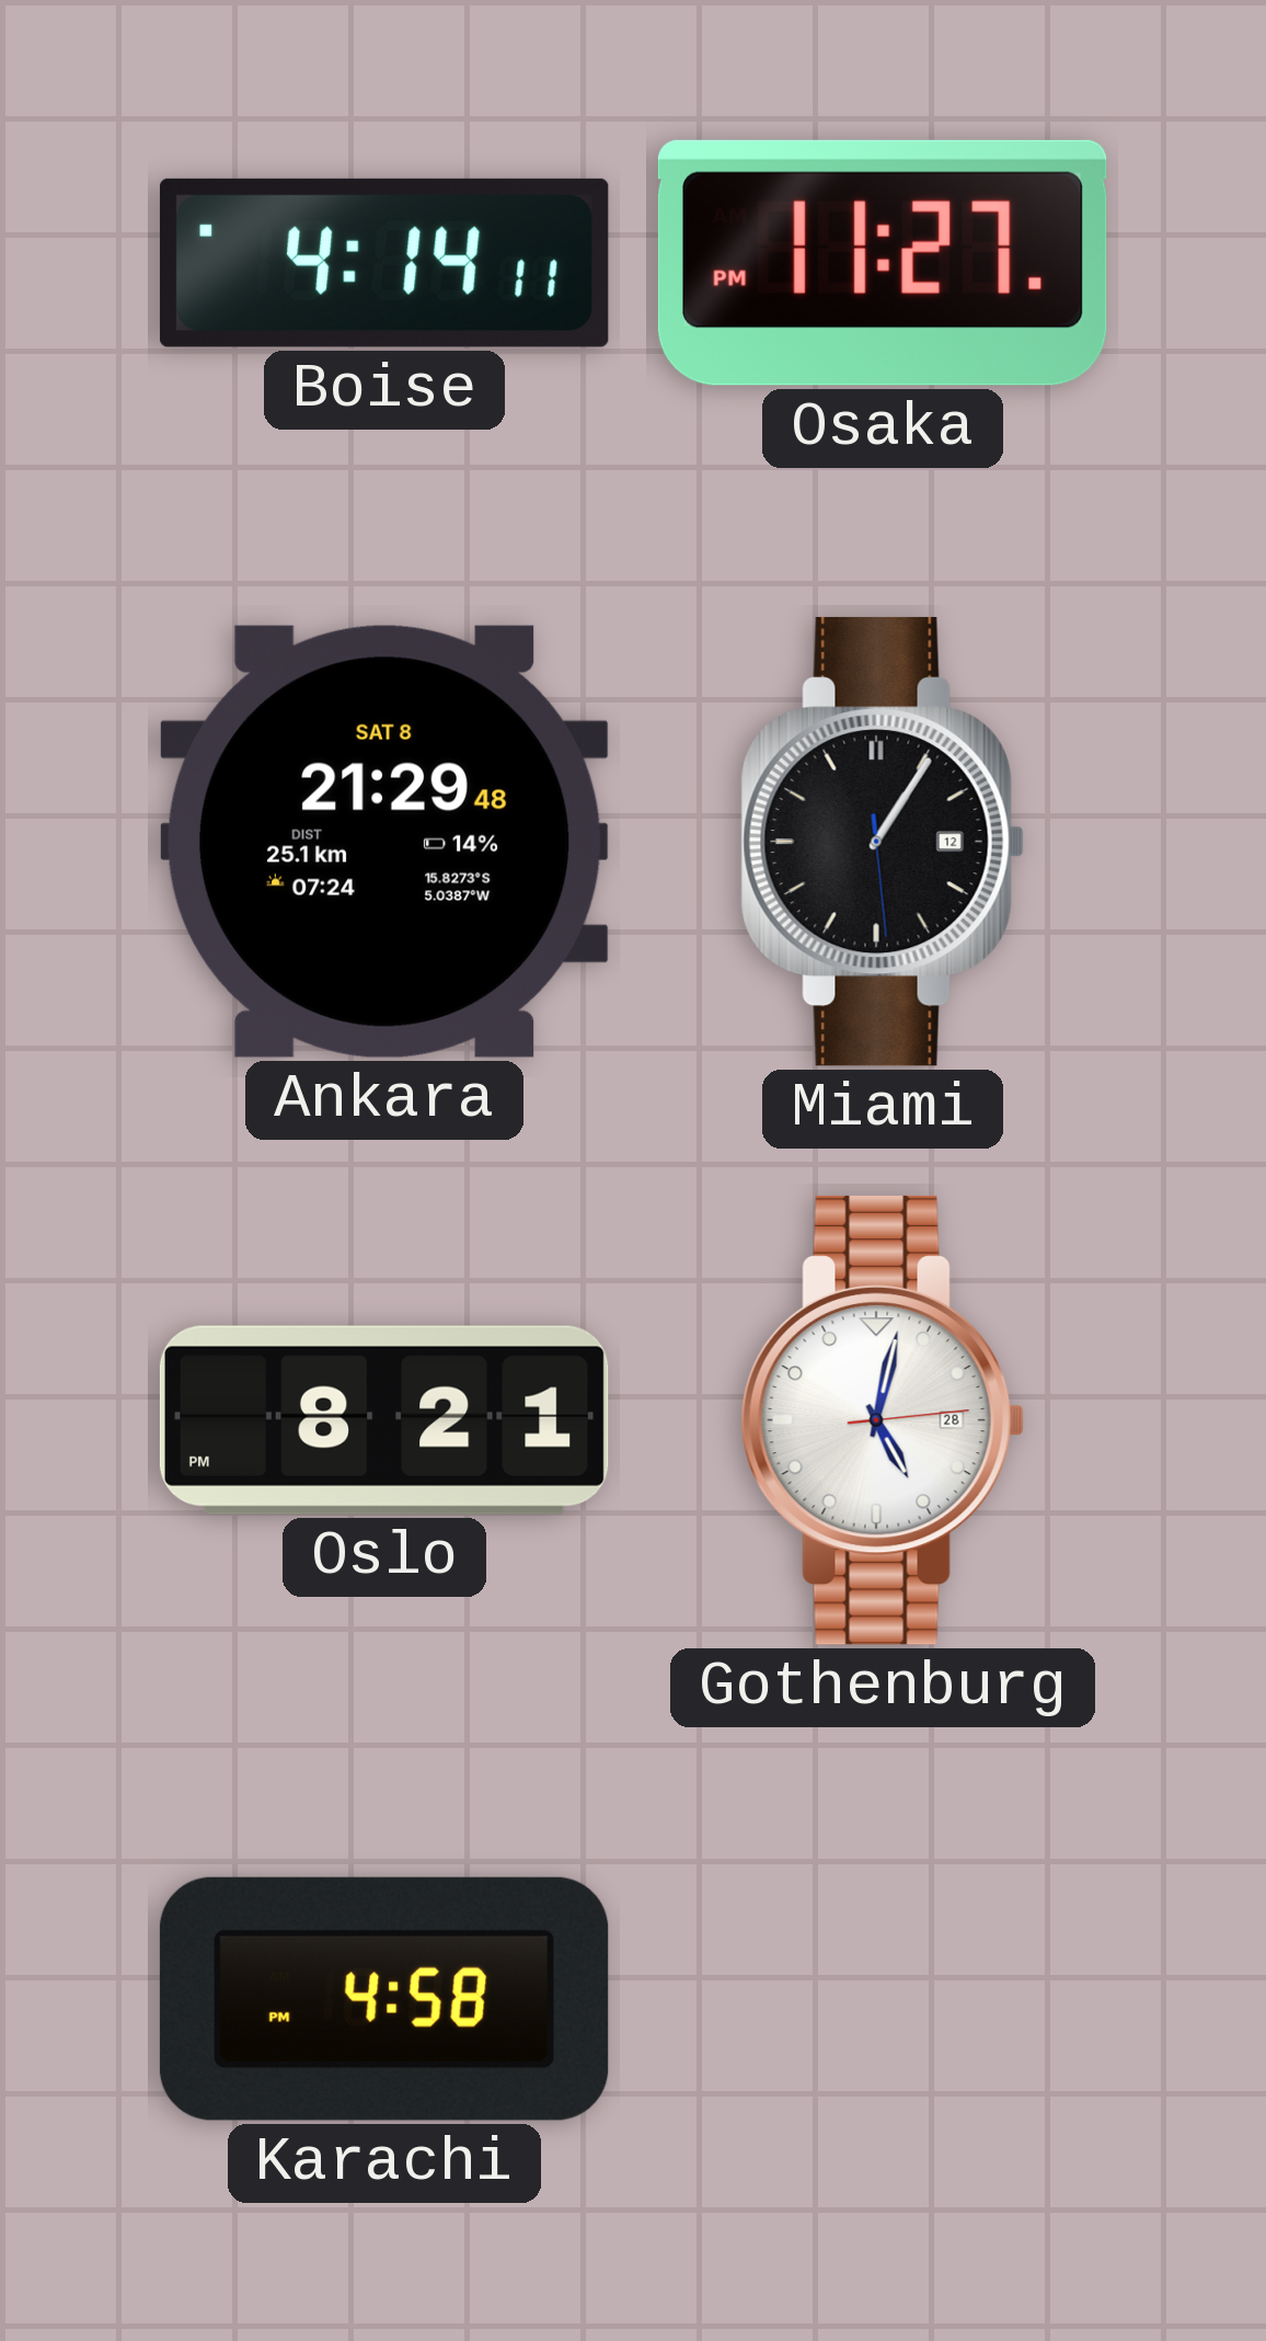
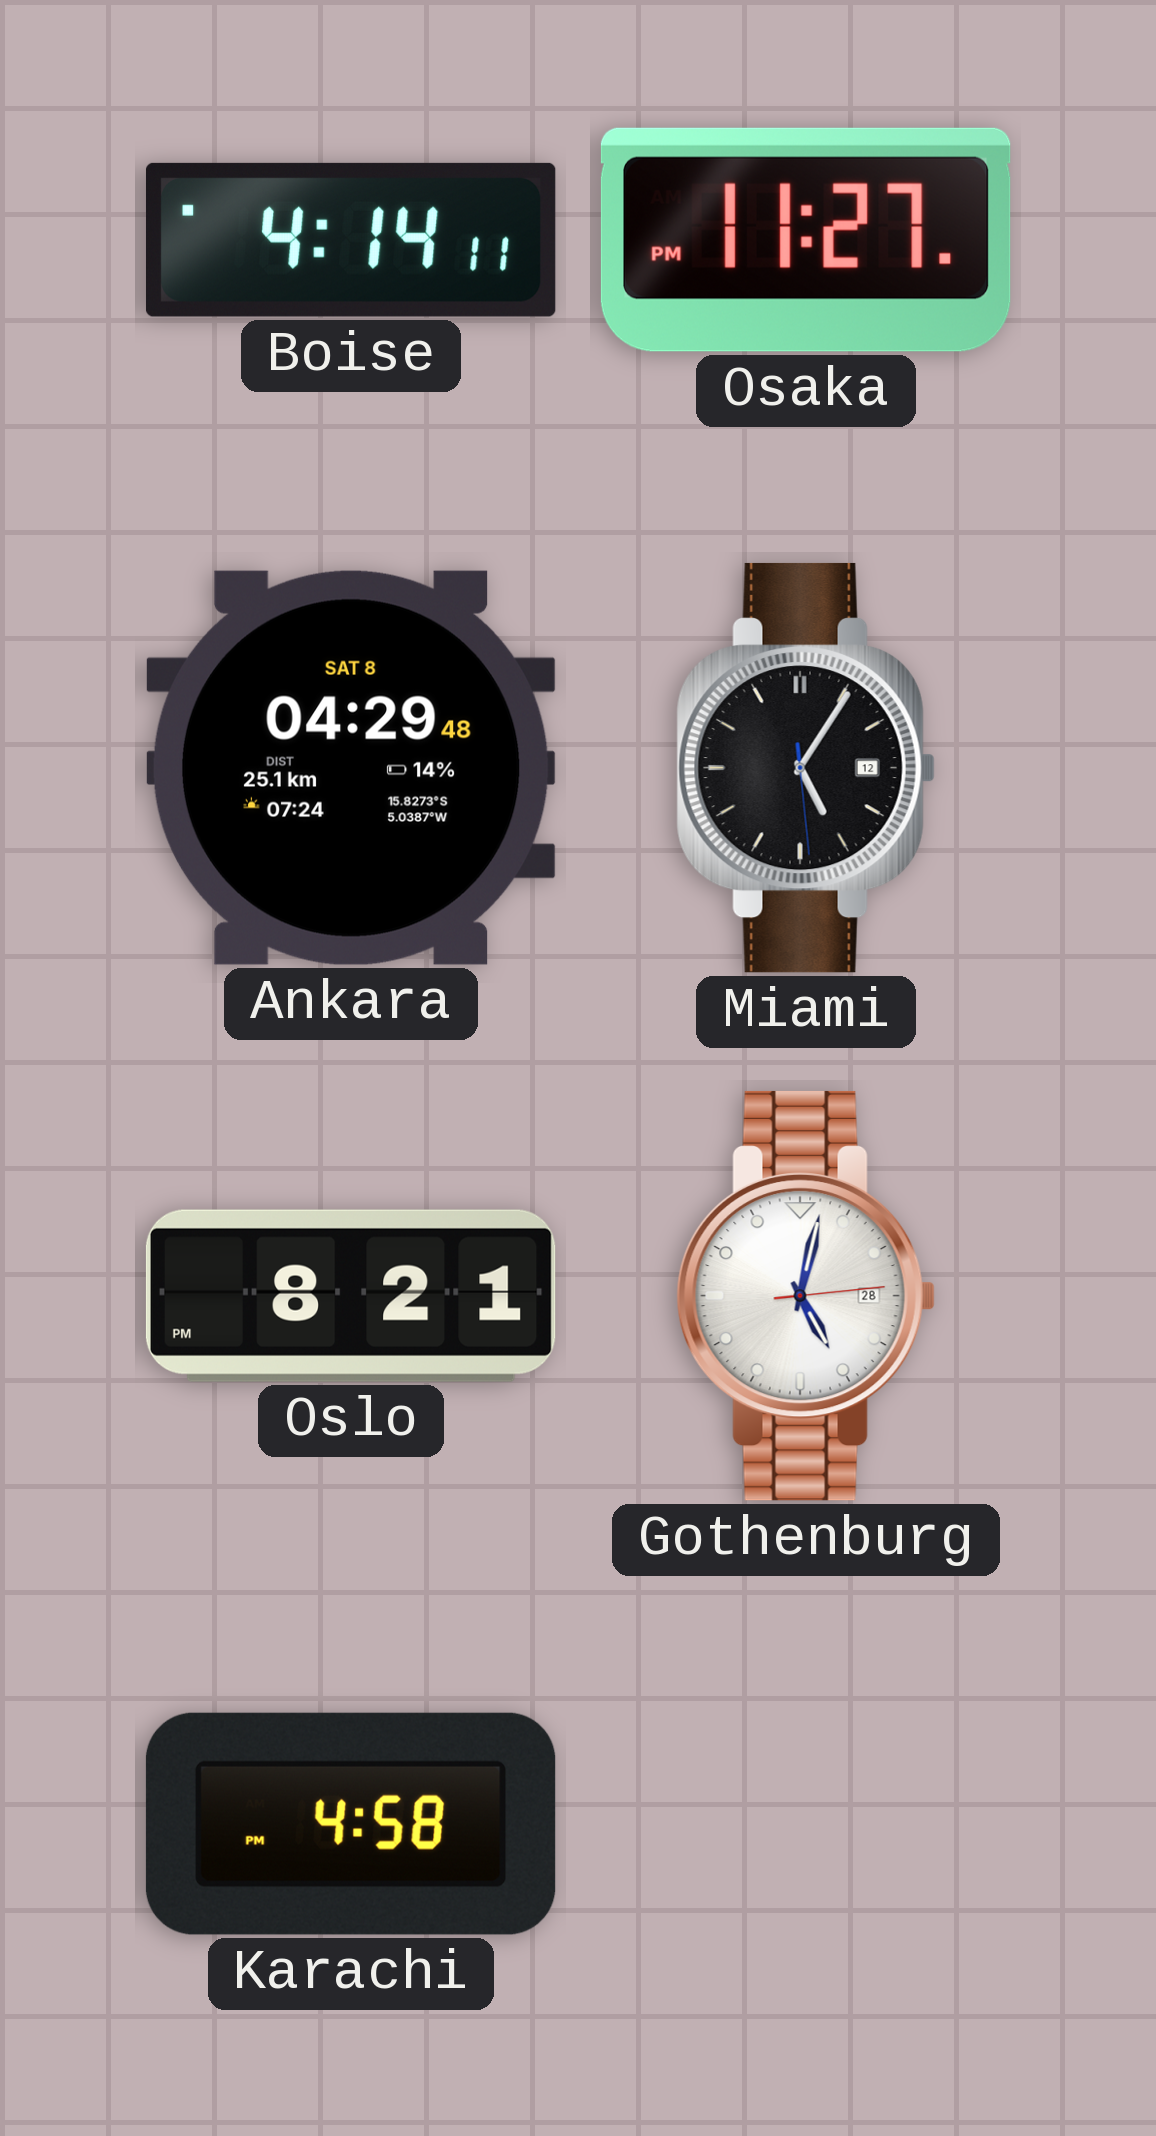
Ankara: 21:29 -> 04:29 (351, 768)
Miami: 1:05 -> 5:05 (806, 768)
